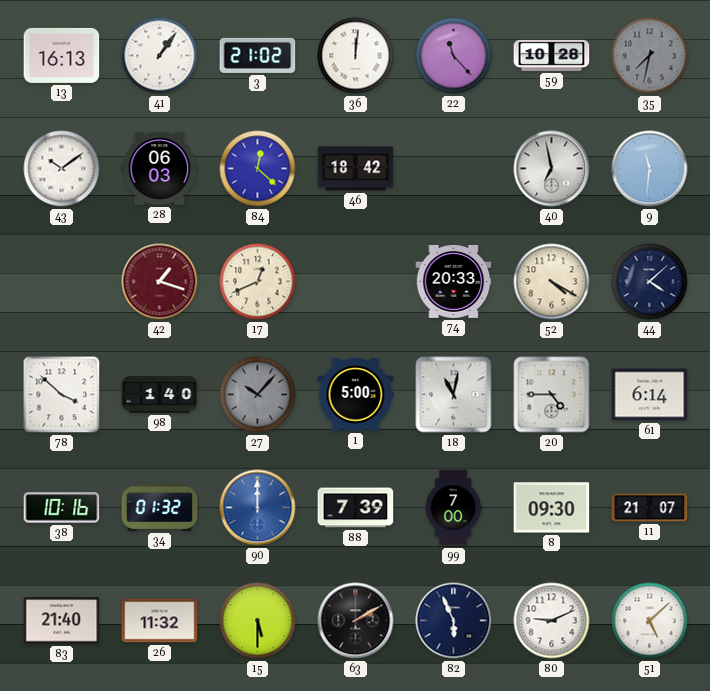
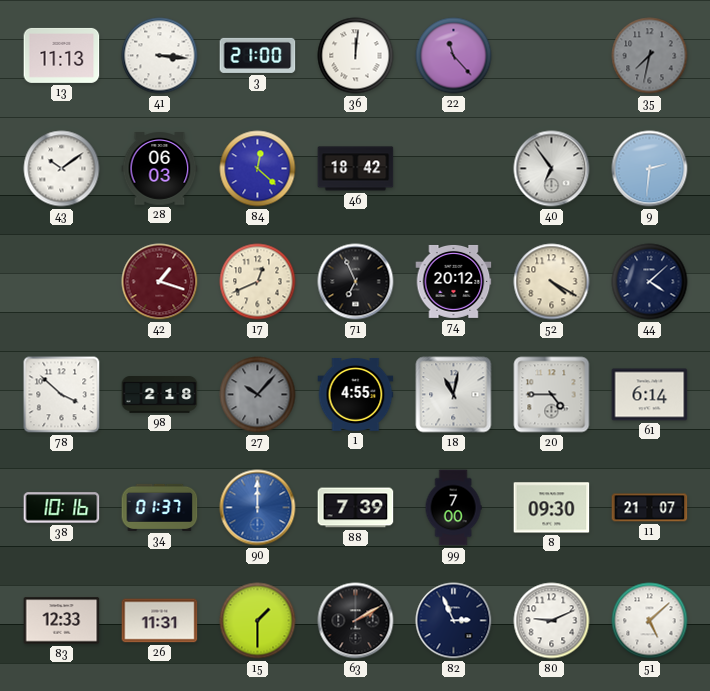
13: 16:13 -> 11:13 (62, 55)
41: 1:06 -> 3:16 (160, 56)
3: 21:02 -> 21:00 (258, 55)
59: 10:28 -> none (552, 55)
40: 6:58 -> 6:54 (552, 169)
9: 11:31 -> 2:31 (650, 169)
71: none -> 6:56 (356, 282)
74: 20:33 -> 20:12 (454, 281)
98: 1:40 -> 2:18 (160, 395)
1: 5:00 -> 4:55 (356, 395)
34: 01:32 -> 01:37 (160, 507)
83: 21:40 -> 12:33 (62, 621)
26: 11:32 -> 11:31 (160, 621)
15: 5:30 -> 1:30 (258, 621)
82: 5:56 -> 2:56 (454, 621)
